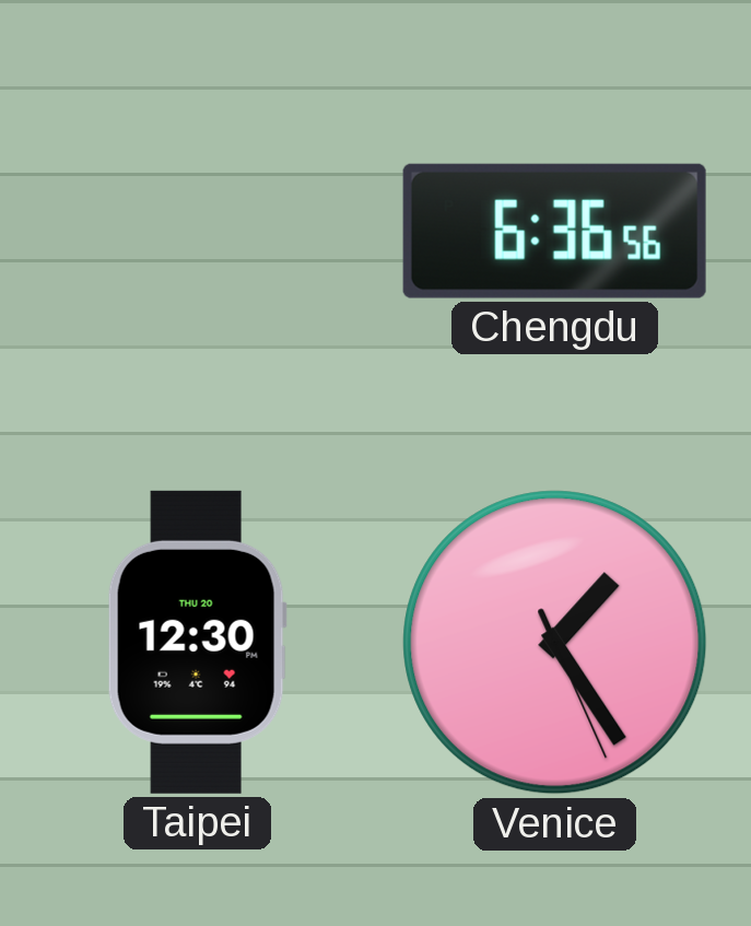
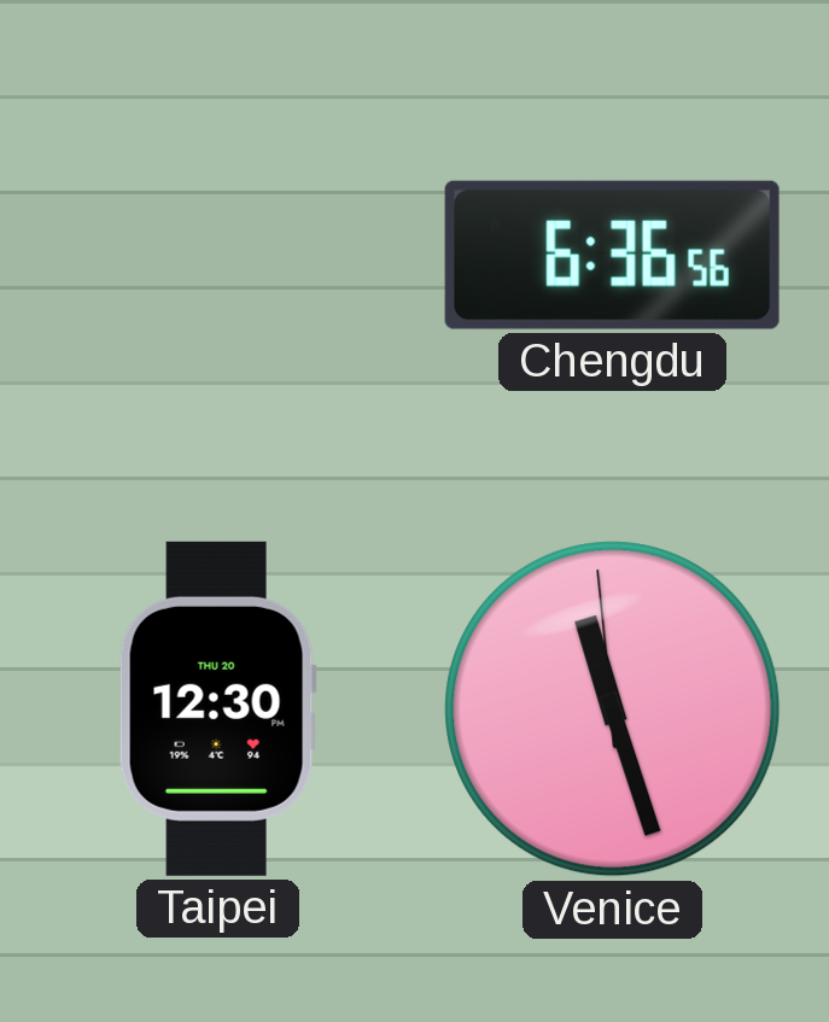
Venice: 1:24 -> 11:26 (613, 709)
